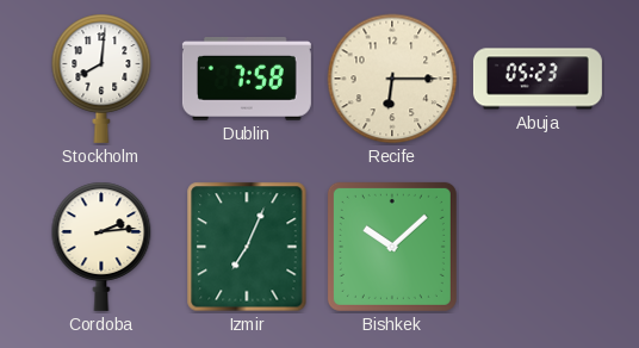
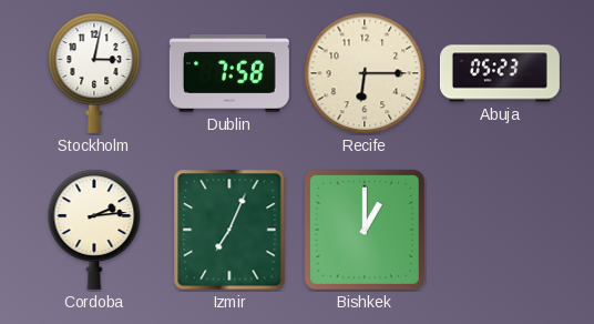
Stockholm: 8:01 -> 3:02 (94, 73)
Bishkek: 10:08 -> 1:00 (365, 230)
